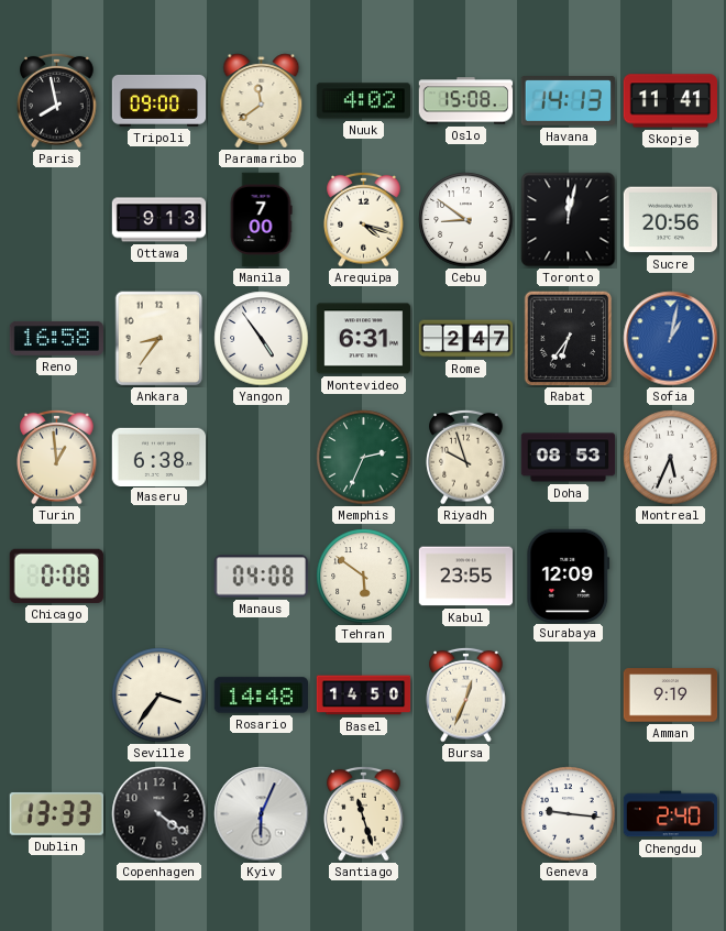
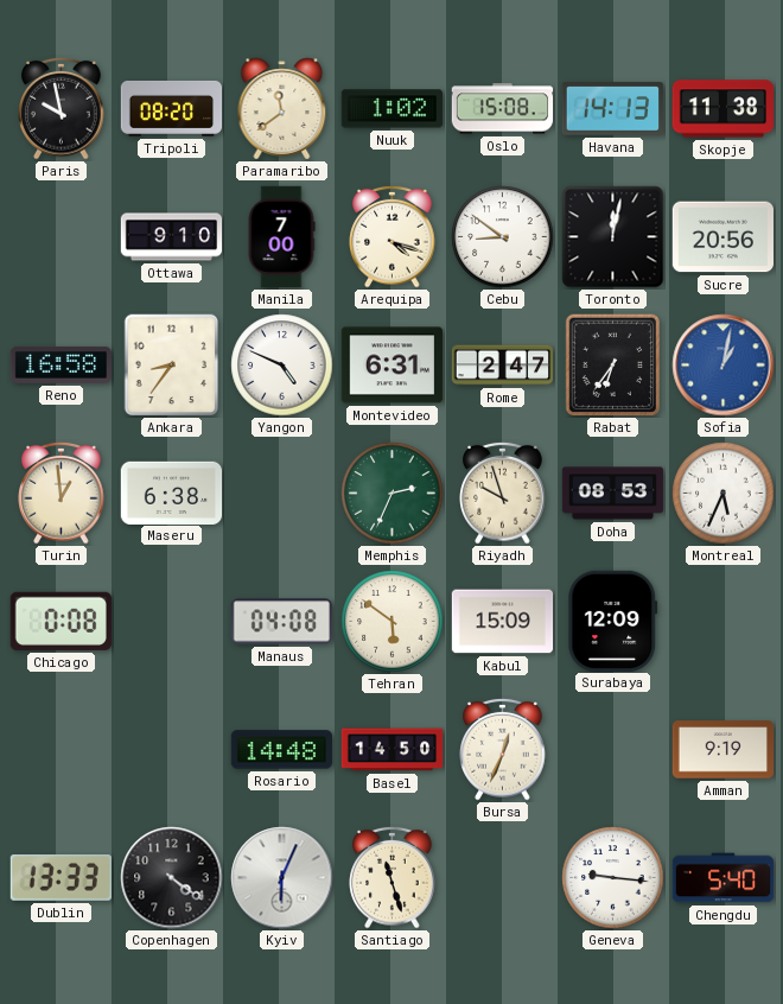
Paris: 7:58 -> 9:58 (62, 108)
Tripoli: 09:00 -> 08:20 (172, 108)
Nuuk: 4:02 -> 1:02 (391, 109)
Skopje: 11:41 -> 11:38 (722, 109)
Ottawa: 9:13 -> 9:10 (172, 237)
Yangon: 4:54 -> 4:49 (282, 366)
Kabul: 23:55 -> 15:09 (503, 622)
Seville: 3:36 -> none (159, 695)
Chengdu: 2:40 -> 5:40 (724, 878)
